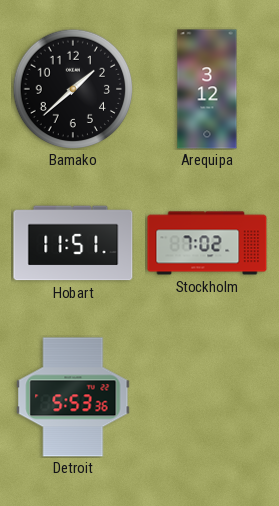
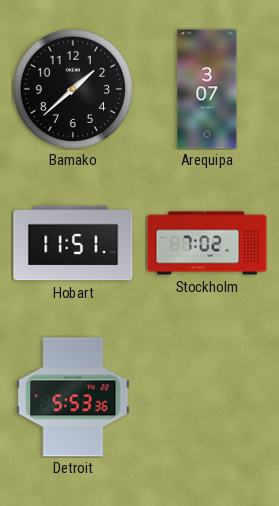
Arequipa: 3:12 -> 3:07 (207, 89)
